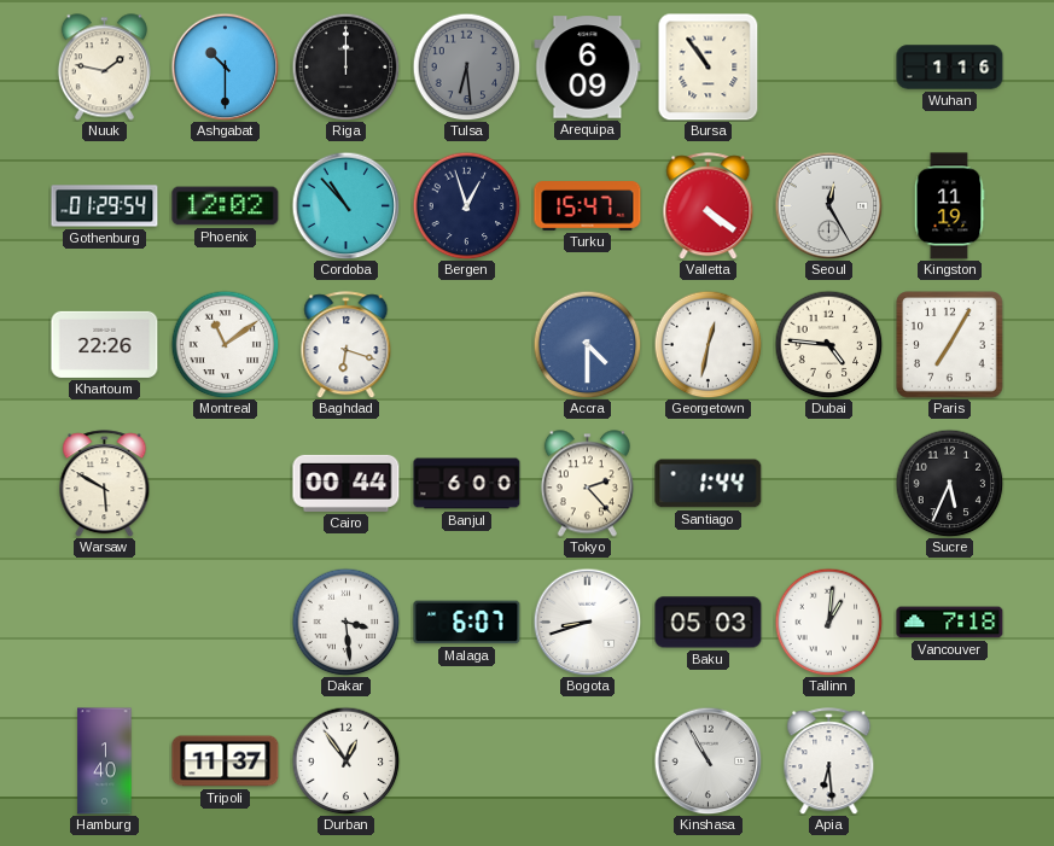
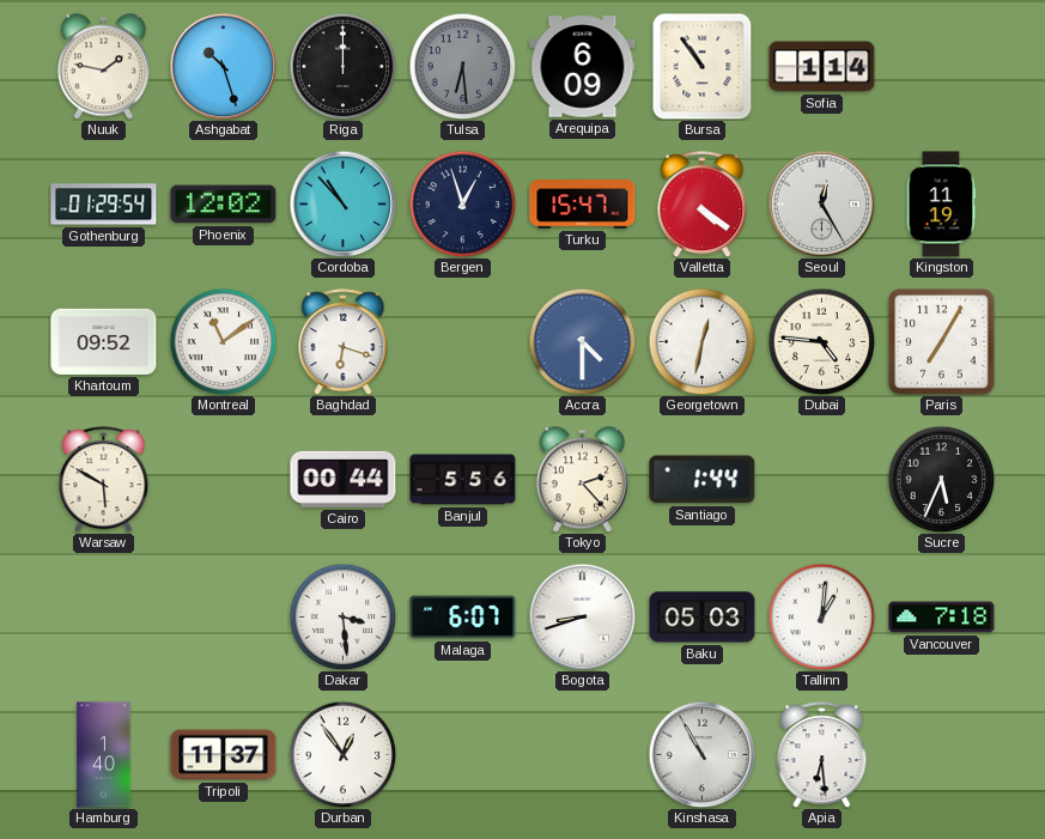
Ashgabat: 10:30 -> 10:27 (223, 66)
Sofia: none -> 1:14 (822, 67)
Wuhan: 1:16 -> none (950, 68)
Khartoum: 22:26 -> 09:52 (104, 341)
Banjul: 6:00 -> 5:56 (463, 480)
